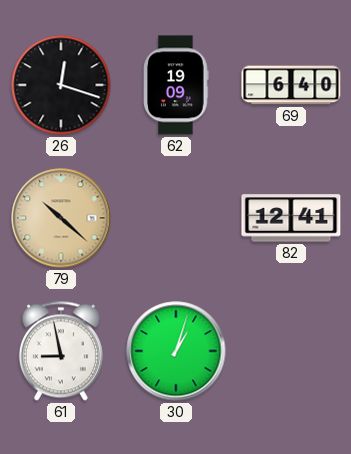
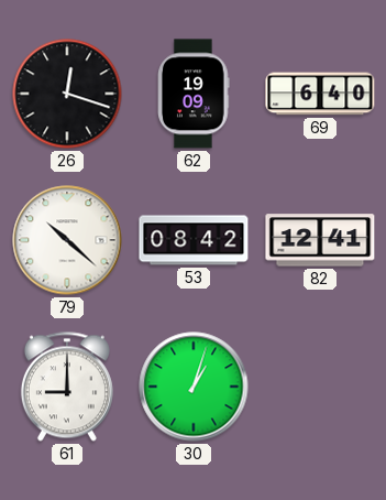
79 dial: champagne -> white (67, 240)
53: none -> 08:42 (194, 240)
61: 8:58 -> 9:00 (67, 387)
